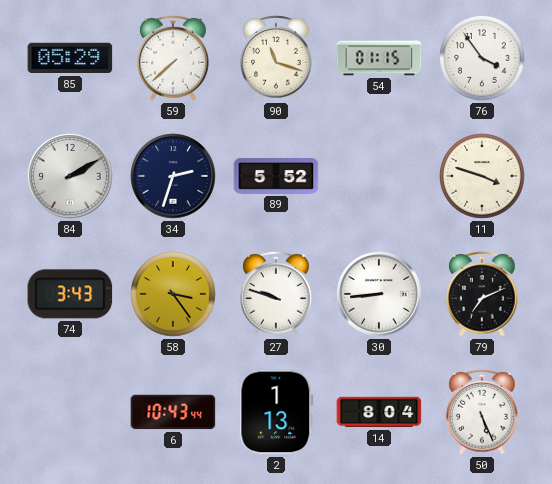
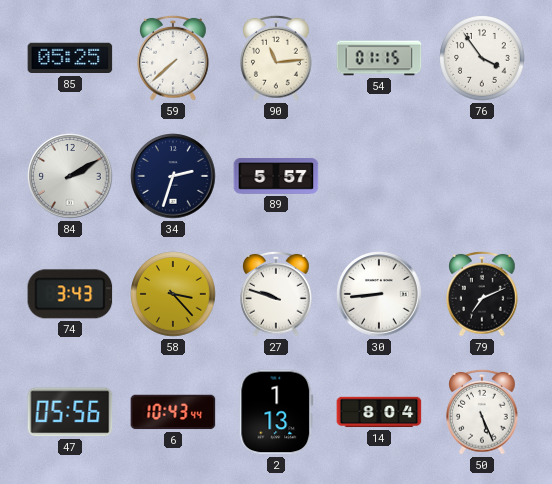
85: 05:29 -> 05:25 (70, 58)
90: 11:18 -> 11:14 (276, 58)
89: 5:52 -> 5:57 (276, 176)
11: 3:48 -> none (482, 176)
58: 3:24 -> 3:23 (173, 294)
47: none -> 05:56 (70, 412)
